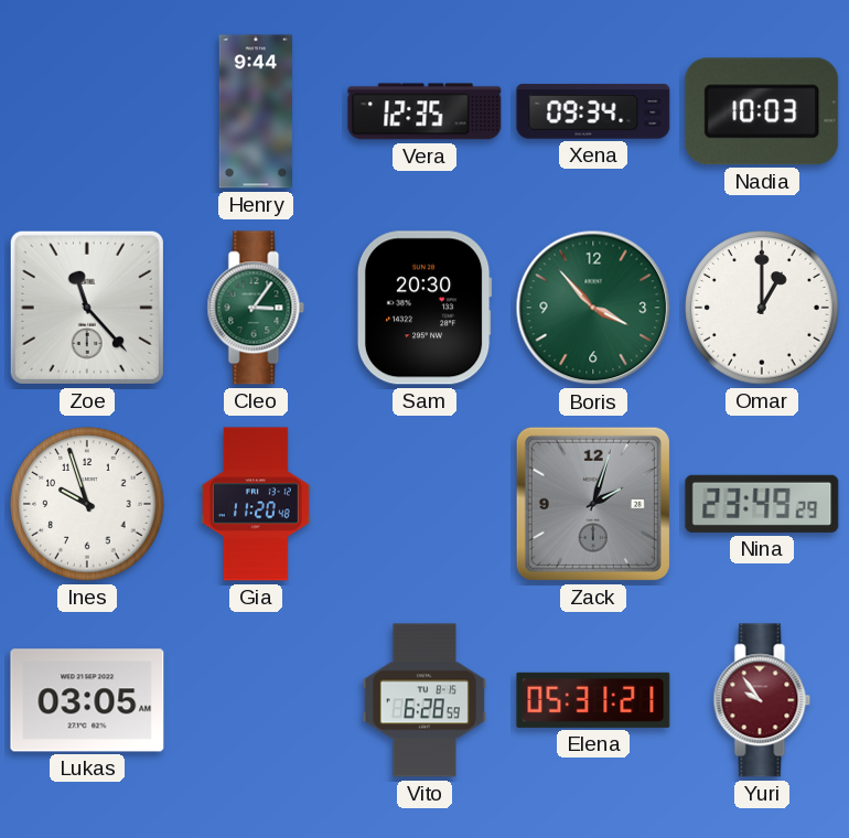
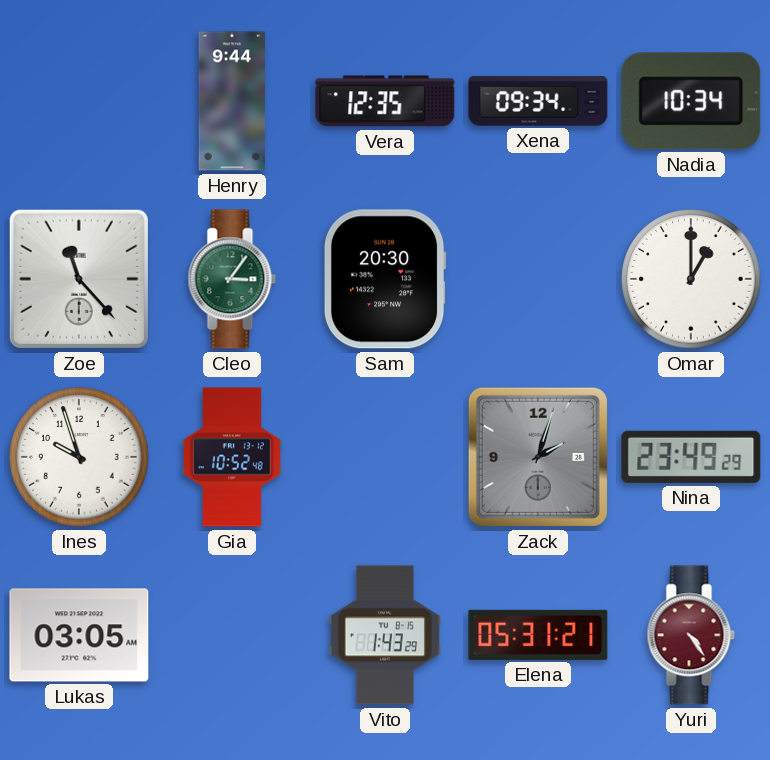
Nadia: 10:03 -> 10:34 (691, 101)
Boris: 3:53 -> none (593, 308)
Gia: 11:20 -> 10:52 (232, 457)
Vito: 6:28 -> 1:43 (385, 635)
Yuri: 9:54 -> 4:24 (691, 635)
